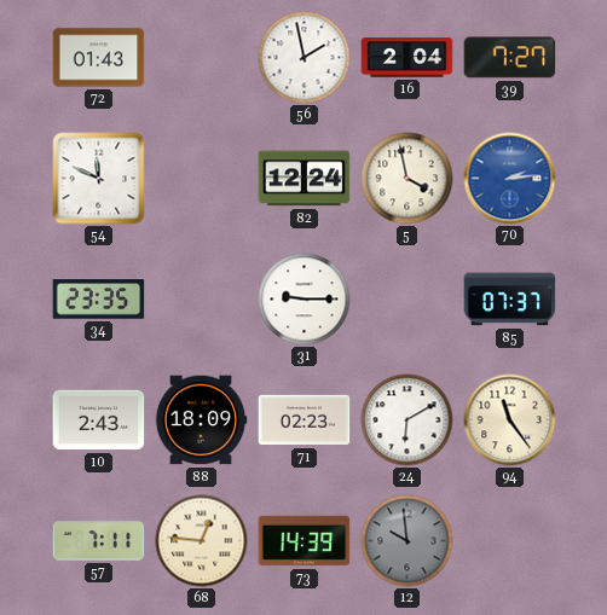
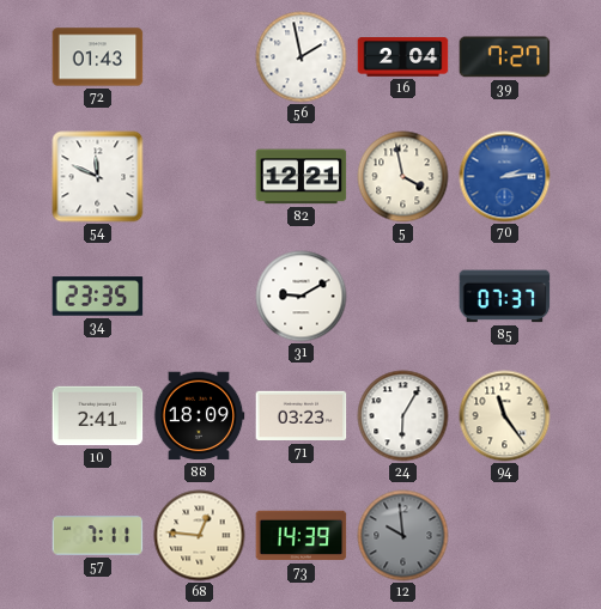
82: 12:24 -> 12:21 (302, 177)
31: 9:15 -> 9:10 (302, 297)
10: 2:43 -> 2:41 (98, 416)
71: 02:23 -> 03:23 (302, 416)
24: 6:10 -> 6:05 (403, 416)
